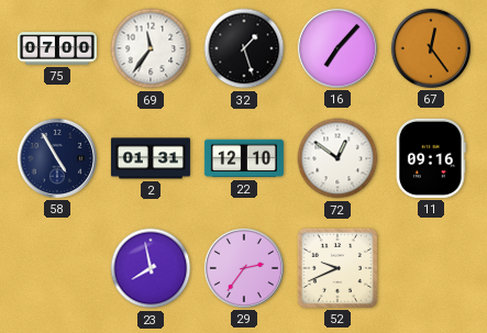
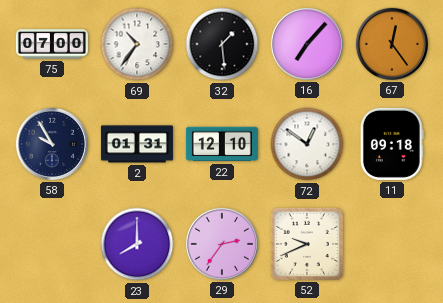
69: 11:36 -> 10:36 (137, 44)
32: 1:27 -> 1:29 (222, 44)
58: 4:55 -> 9:55 (52, 144)
11: 09:16 -> 09:18 (392, 144)
23: 7:58 -> 8:00 (137, 244)
